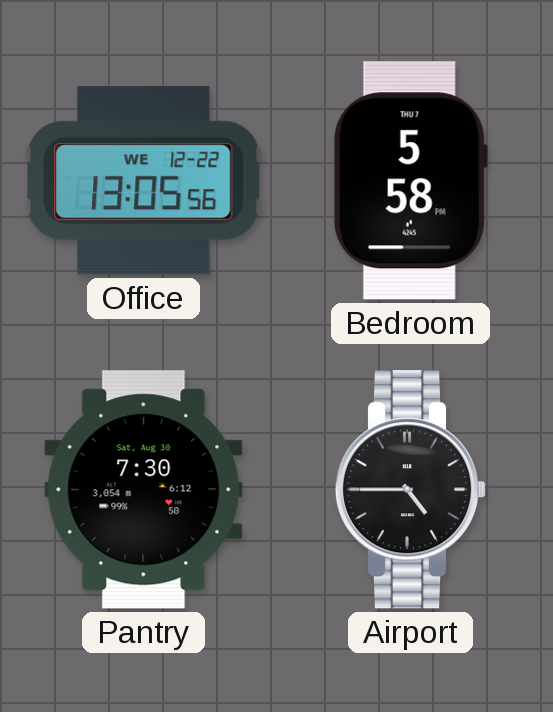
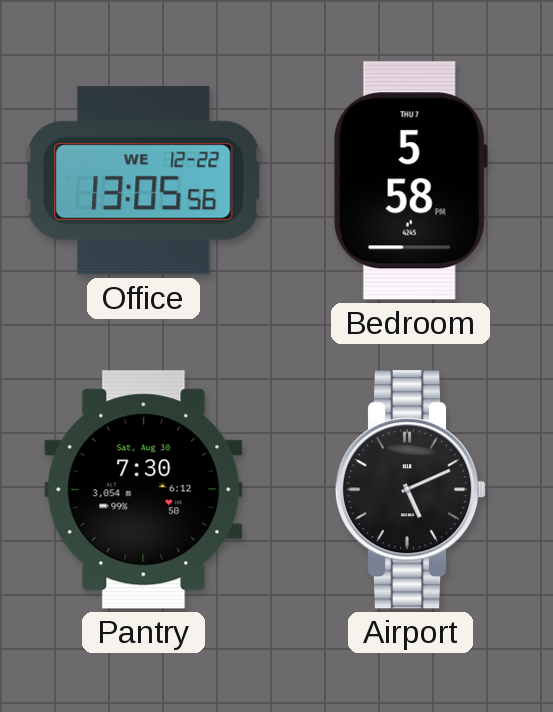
Airport: 4:45 -> 5:11 (411, 490)
